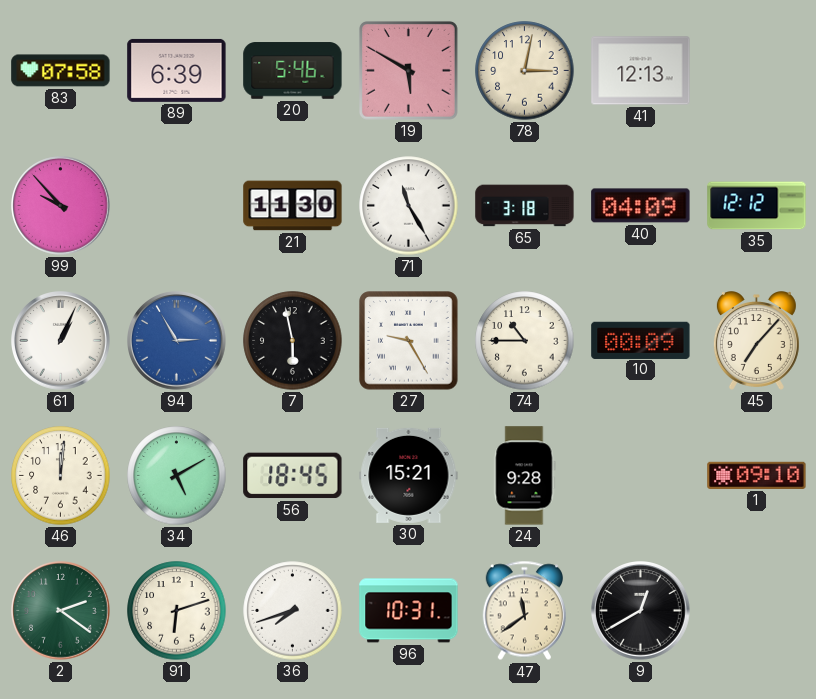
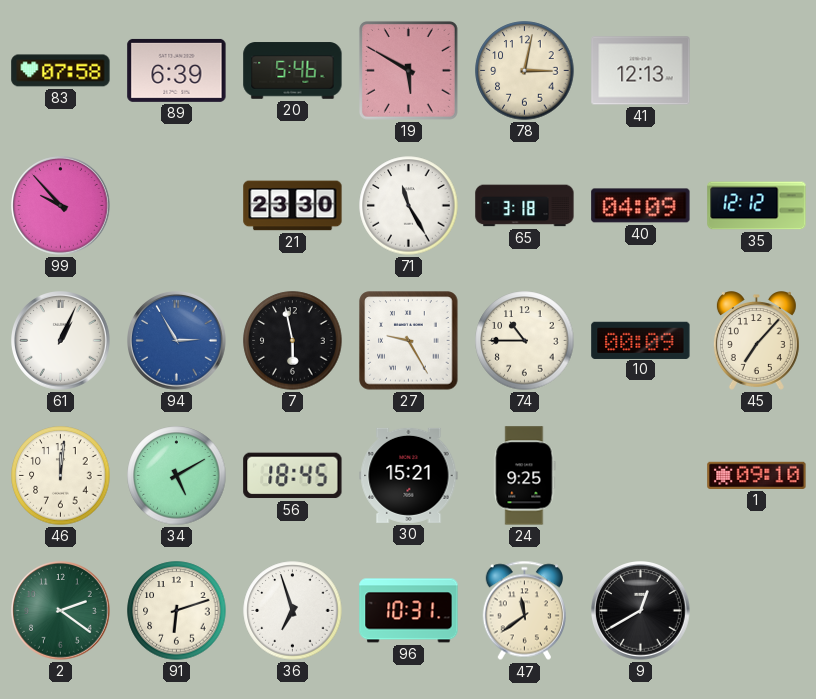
21: 11:30 -> 23:30 (293, 206)
24: 9:28 -> 9:25 (525, 476)
36: 7:42 -> 6:57 (293, 611)
